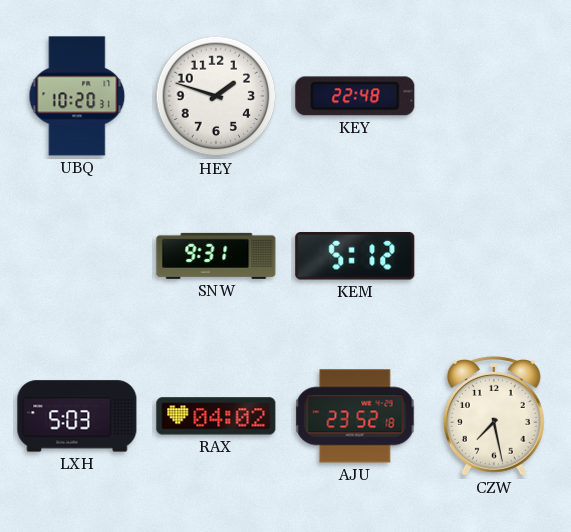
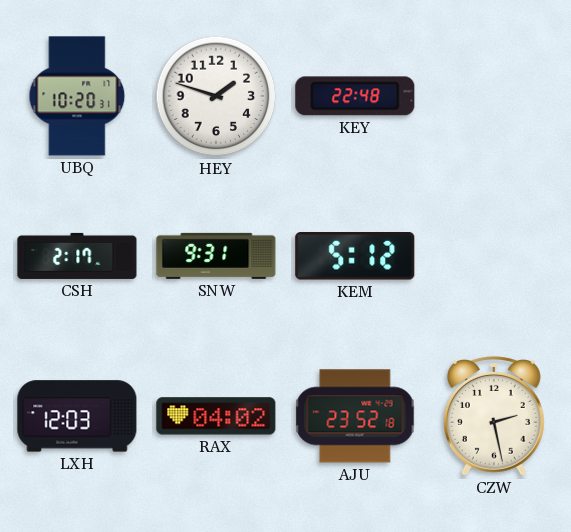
CSH: none -> 2:17 (77, 256)
LXH: 5:03 -> 12:03 (77, 416)
CZW: 7:28 -> 2:28 (494, 416)
